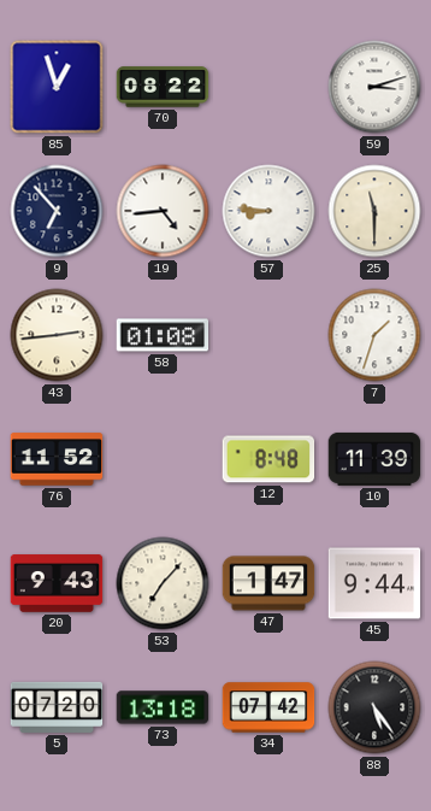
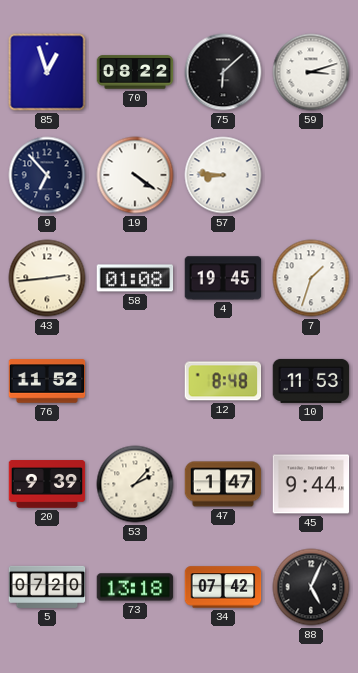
75: none -> 6:08 (223, 72)
19: 4:44 -> 4:21 (135, 175)
25: 11:30 -> none (374, 211)
4: none -> 19:45 (223, 278)
10: 11:39 -> 11:53 (311, 381)
20: 9:43 -> 9:39 (47, 484)
53: 7:07 -> 2:07 (135, 484)
88: 5:24 -> 5:04 (311, 587)
